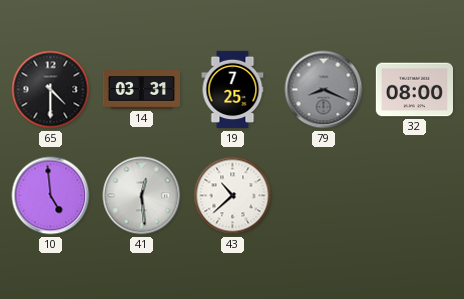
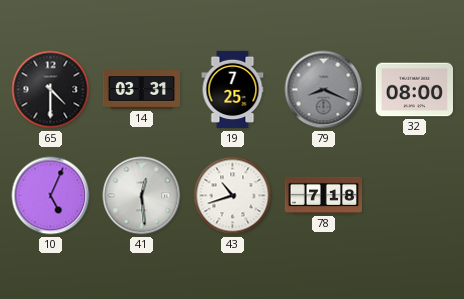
10: 4:59 -> 5:04 (51, 196)
43: 10:38 -> 10:42 (233, 196)
78: none -> 7:18 (323, 195)
